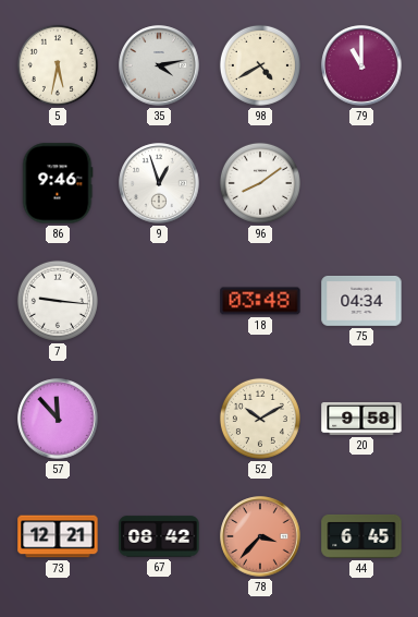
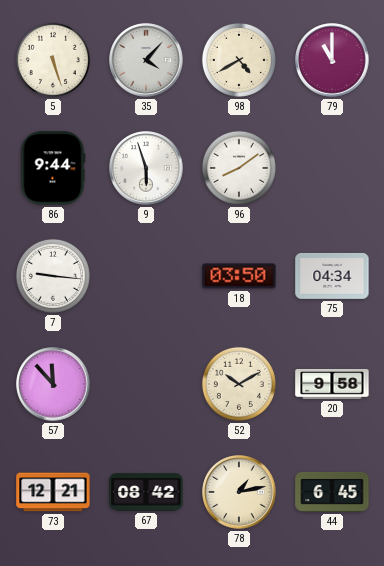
5: 5:32 -> 5:27 (53, 60)
35: 4:13 -> 4:07 (146, 60)
86: 9:46 -> 9:44 (53, 168)
9: 12:57 -> 5:57 (146, 168)
18: 03:48 -> 03:50 (239, 276)
78: 3:37 -> 1:13 (239, 492)
78 dial: salmon -> cream (239, 492)
